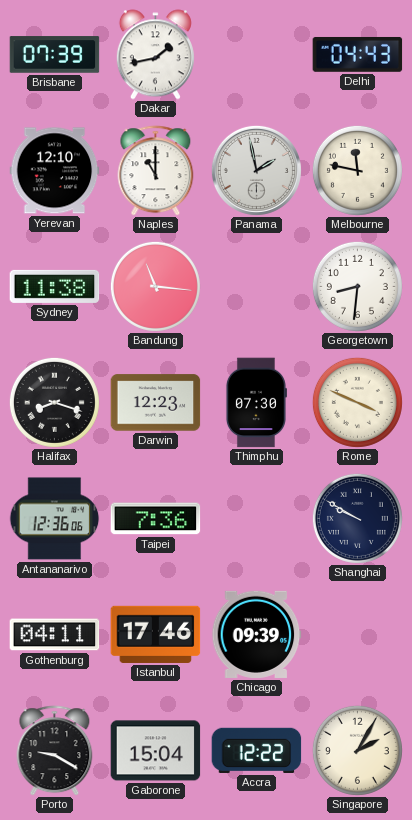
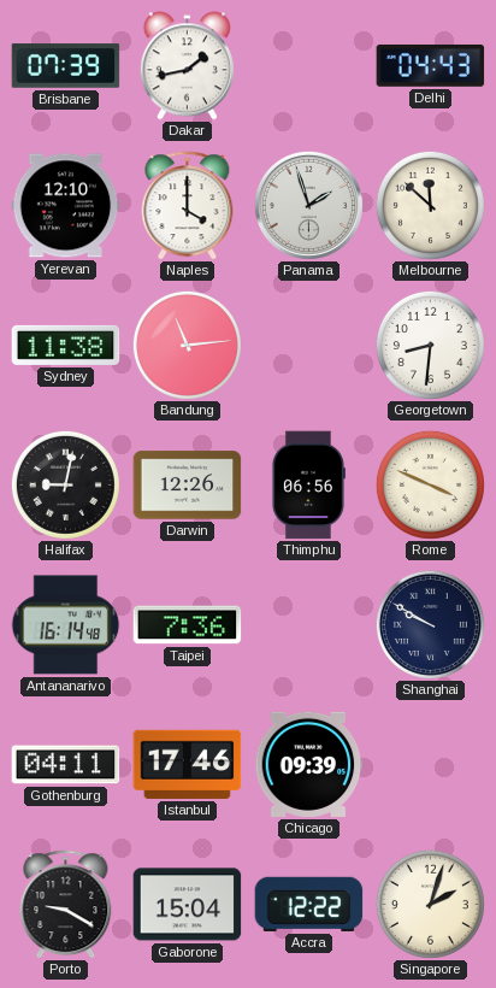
Naples: 11:00 -> 4:00 (188, 206)
Panama: 1:58 -> 1:57 (308, 205)
Melbourne: 11:47 -> 11:52 (430, 205)
Bandung: 11:16 -> 11:14 (187, 345)
Halifax: 8:18 -> 9:02 (65, 484)
Darwin: 12:23 -> 12:26 (188, 486)
Thimphu: 07:30 -> 06:56 (308, 486)
Antananarivo: 12:36 -> 16:14 (65, 625)
Singapore: 2:05 -> 2:03 (430, 904)
